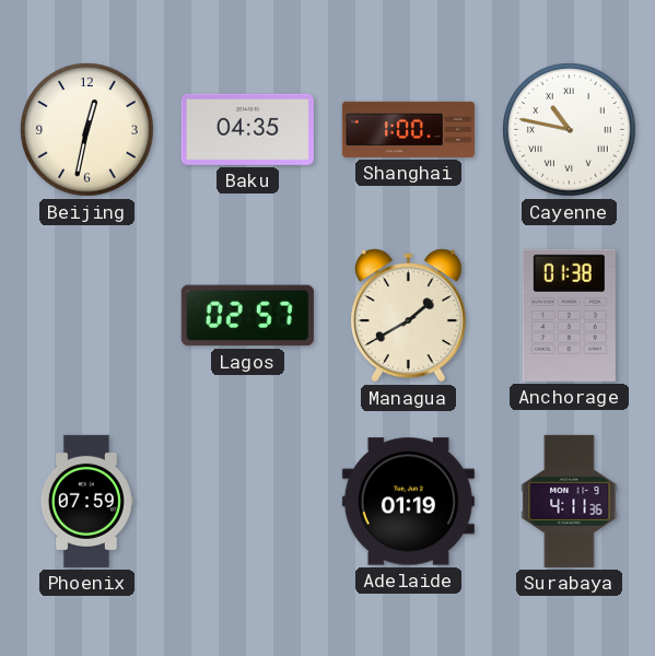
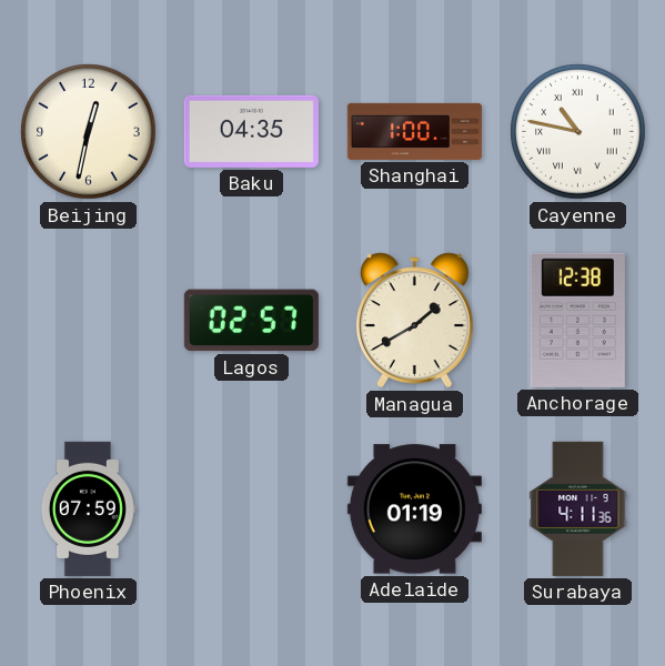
Anchorage: 01:38 -> 12:38 (577, 320)
